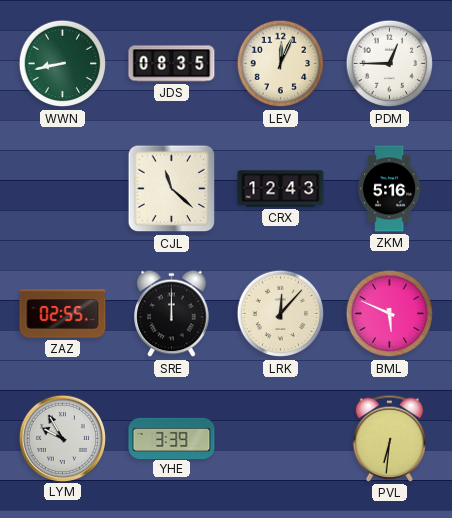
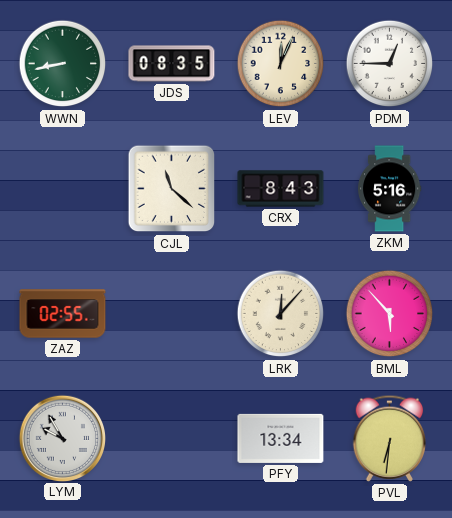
CRX: 12:43 -> 8:43 (281, 189)
SRE: 12:00 -> none (172, 314)
BML: 5:49 -> 5:53 (390, 314)
YHE: 3:39 -> none (172, 438)
PFY: none -> 13:34 (281, 438)
